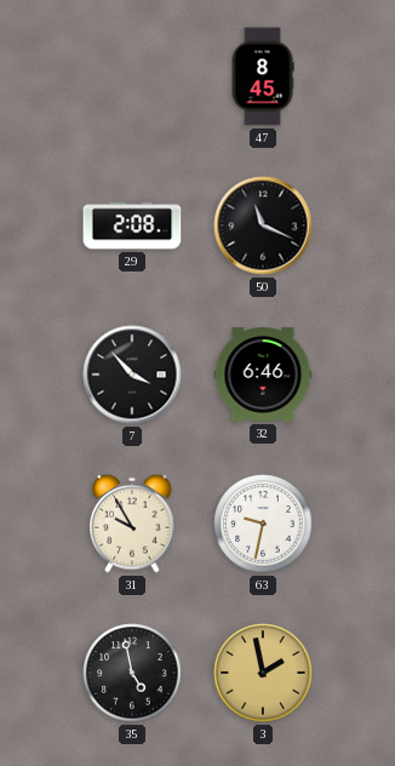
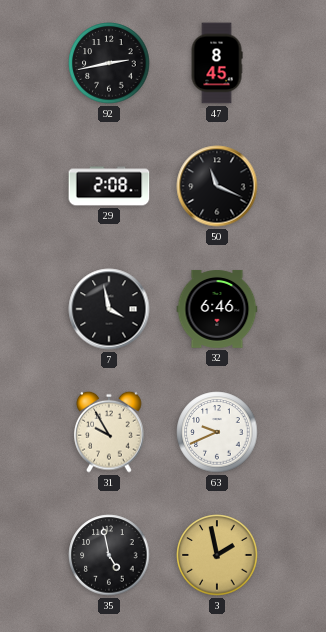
92: none -> 2:43 (109, 63)
7: 3:53 -> 3:58 (109, 309)
63: 9:32 -> 9:41 (217, 432)
